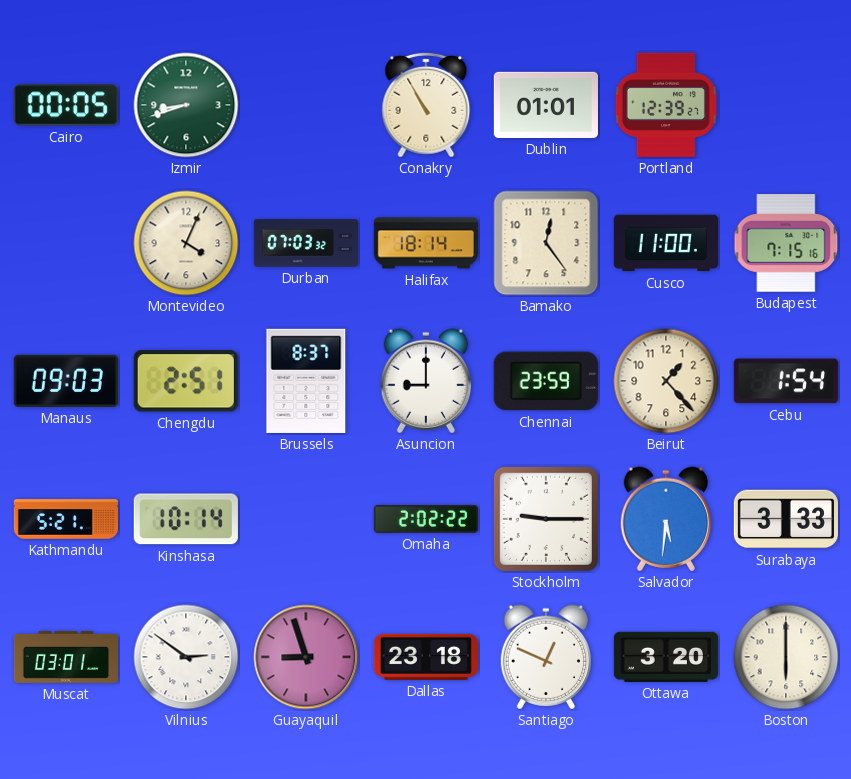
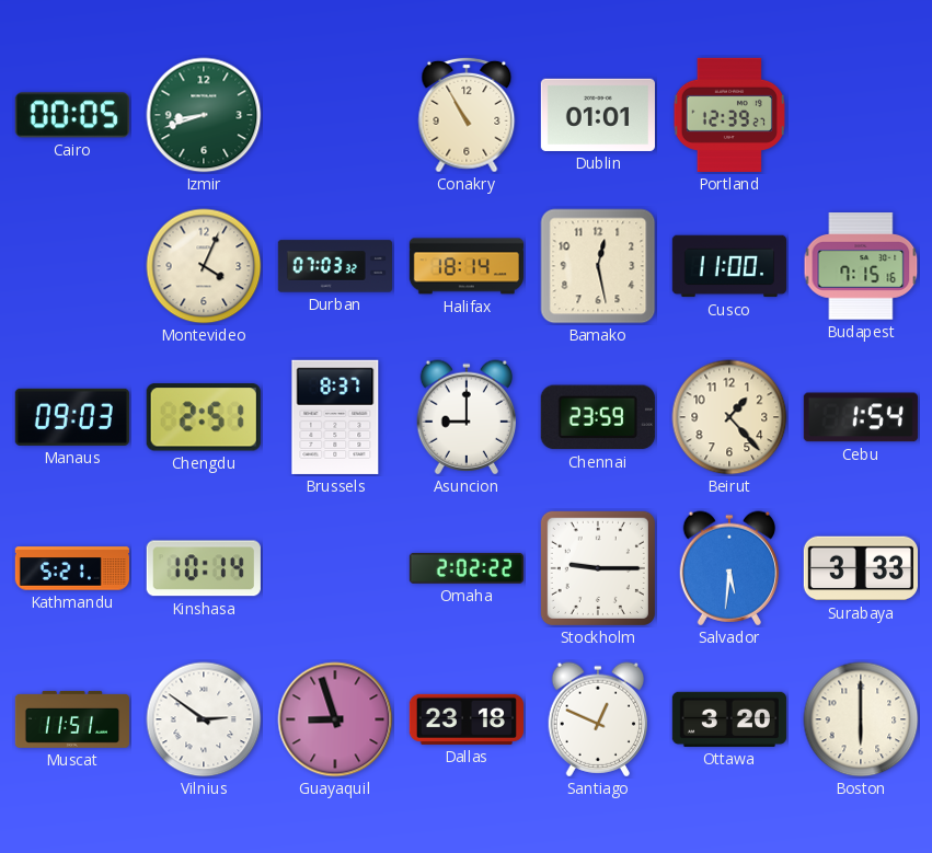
Bamako: 12:24 -> 12:28 (598, 266)
Muscat: 03:01 -> 11:51 (71, 719)
